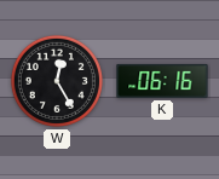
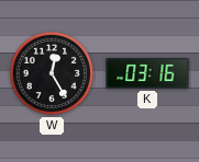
K: 06:16 -> 03:16 (147, 73)
